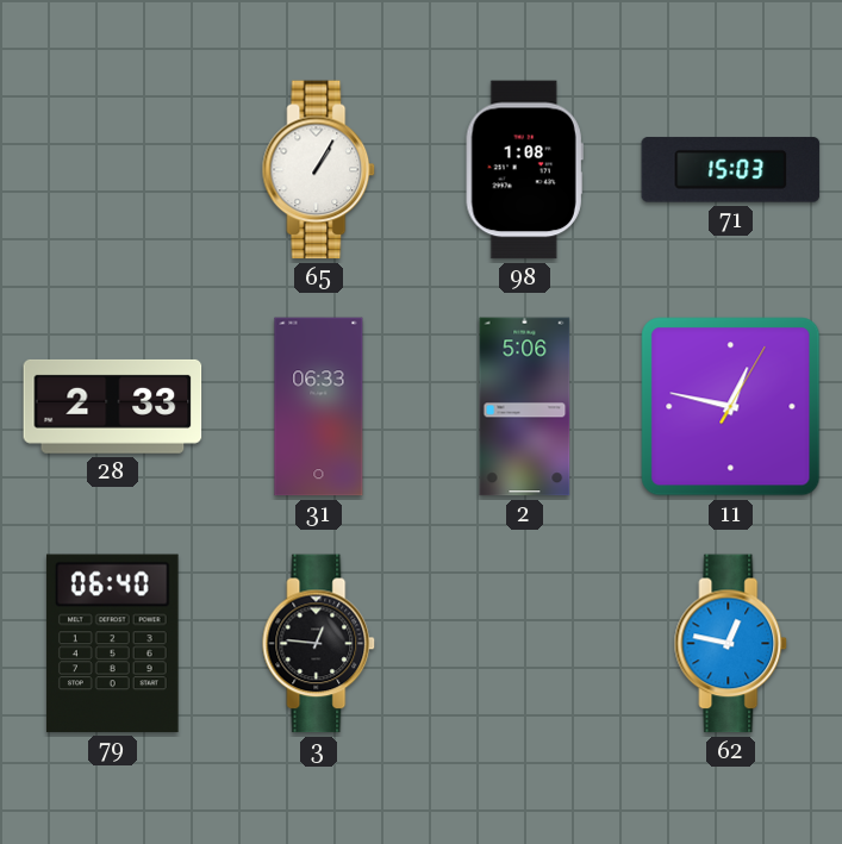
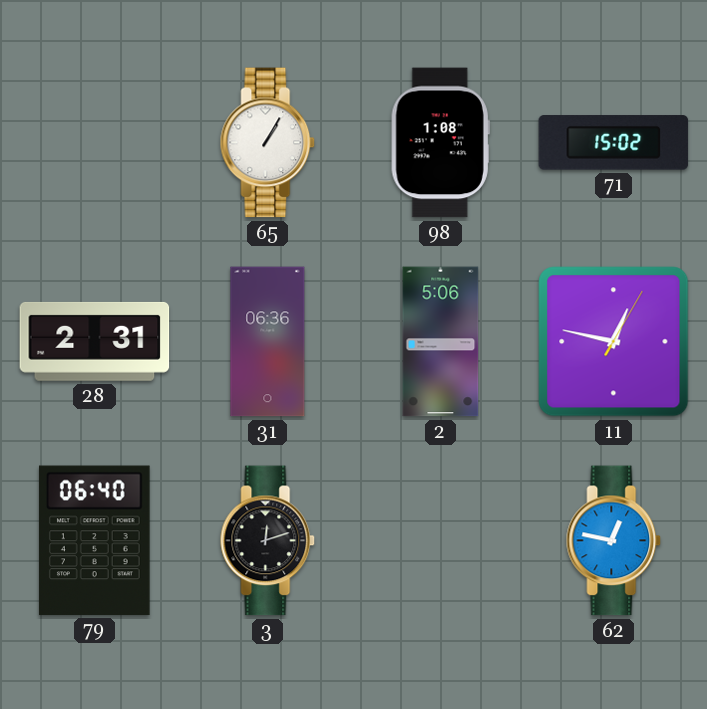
71: 15:03 -> 15:02 (614, 143)
28: 2:33 -> 2:31 (95, 341)
31: 06:33 -> 06:36 (268, 342)
3: 12:46 -> 12:12 (268, 541)
